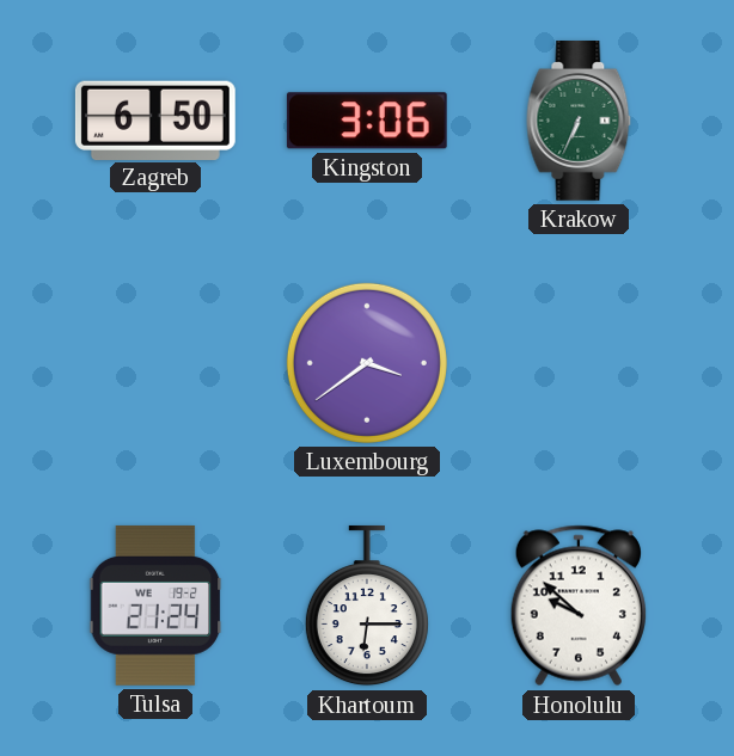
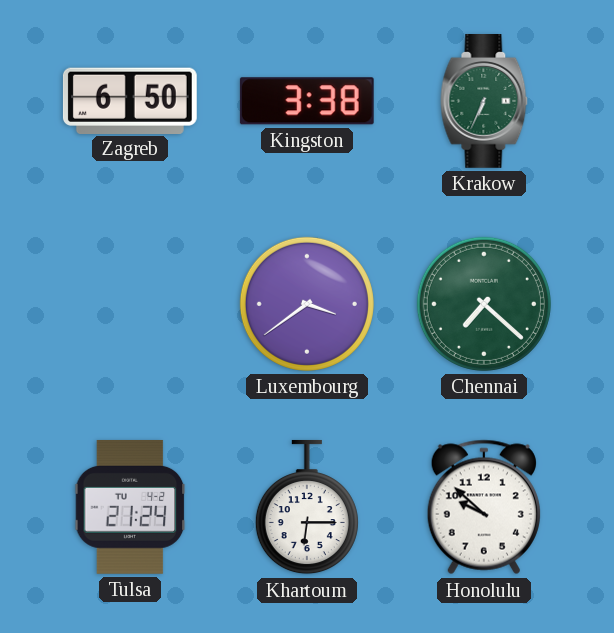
Kingston: 3:06 -> 3:38 (307, 101)
Chennai: none -> 7:22 (484, 304)
Tulsa date: WE 19-2 -> TU 4-2 (130, 507)
